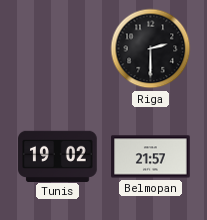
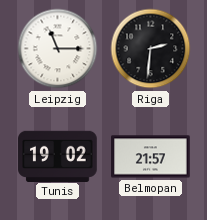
Leipzig: none -> 11:15 (58, 49)
Riga: 2:30 -> 2:31 (151, 49)
